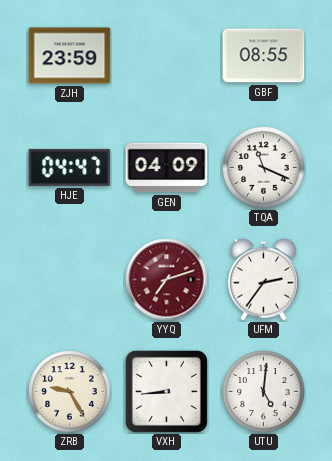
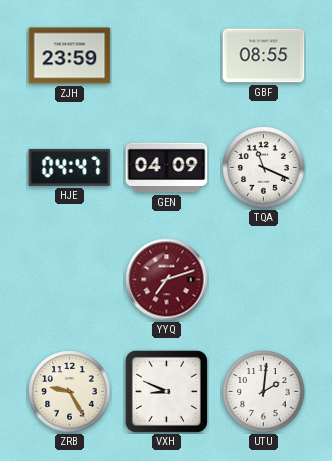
UFM: 2:36 -> none (263, 279)
VXH: 8:44 -> 8:49 (166, 391)
UTU: 5:01 -> 2:01 (264, 392)
